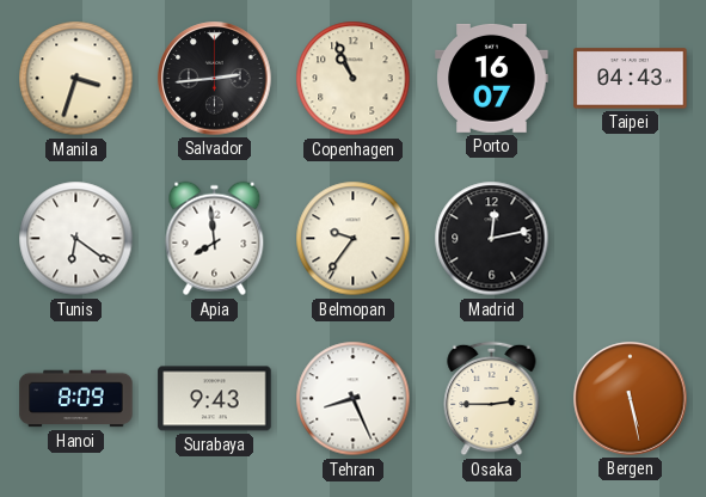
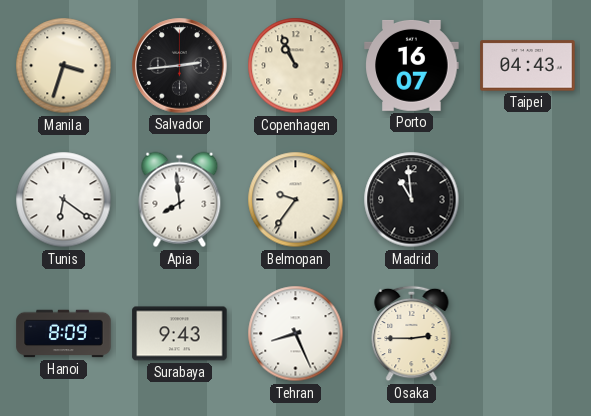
Madrid: 12:13 -> 10:59 (412, 200)
Bergen: 5:28 -> none (631, 399)
